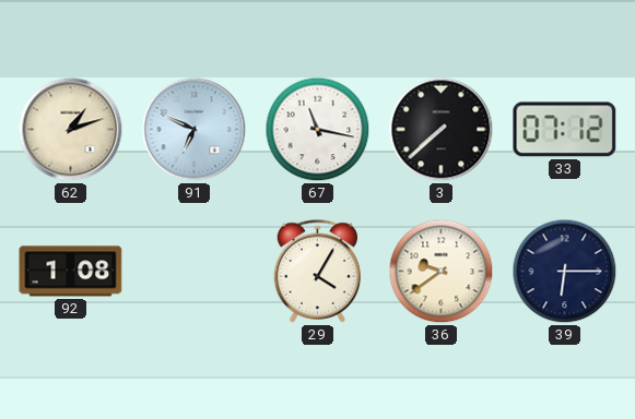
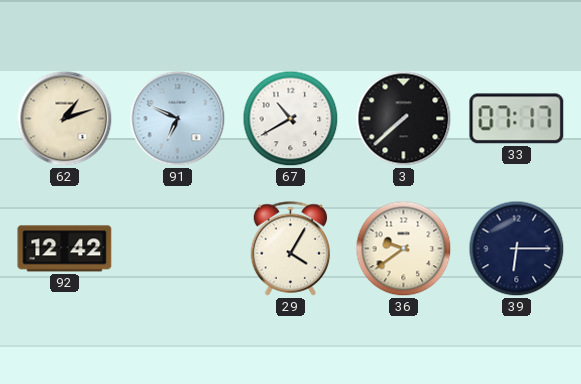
67: 11:17 -> 10:40 (291, 119)
33: 07:12 -> 07:17 (517, 119)
92: 1:08 -> 12:42 (65, 249)
